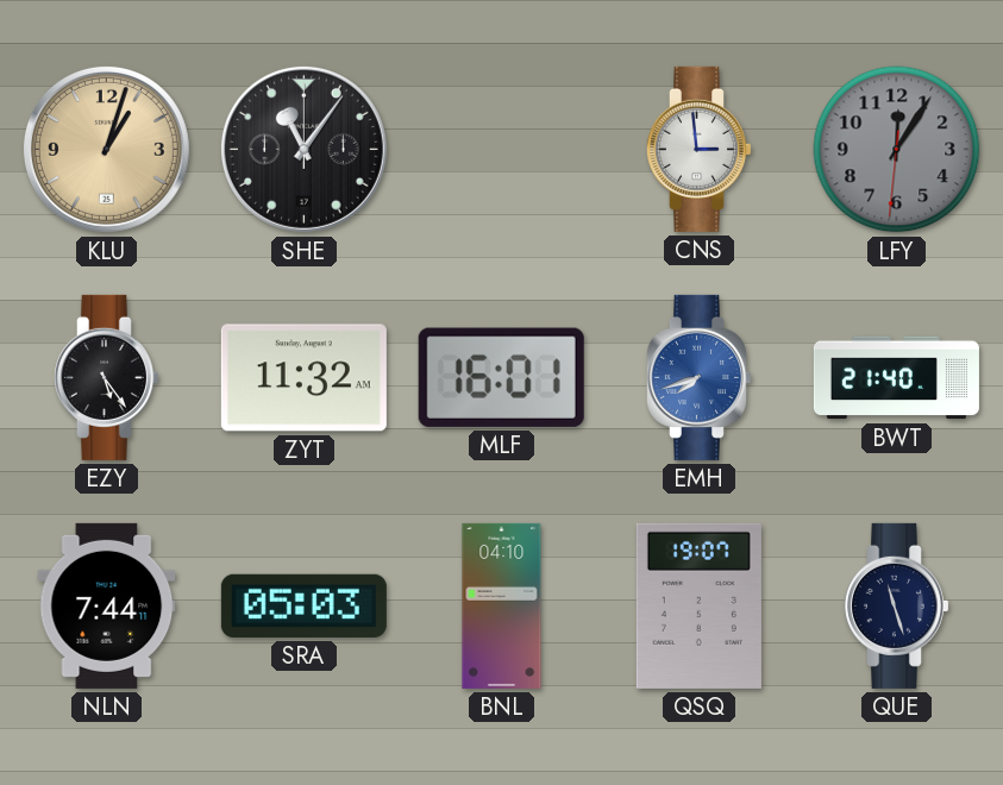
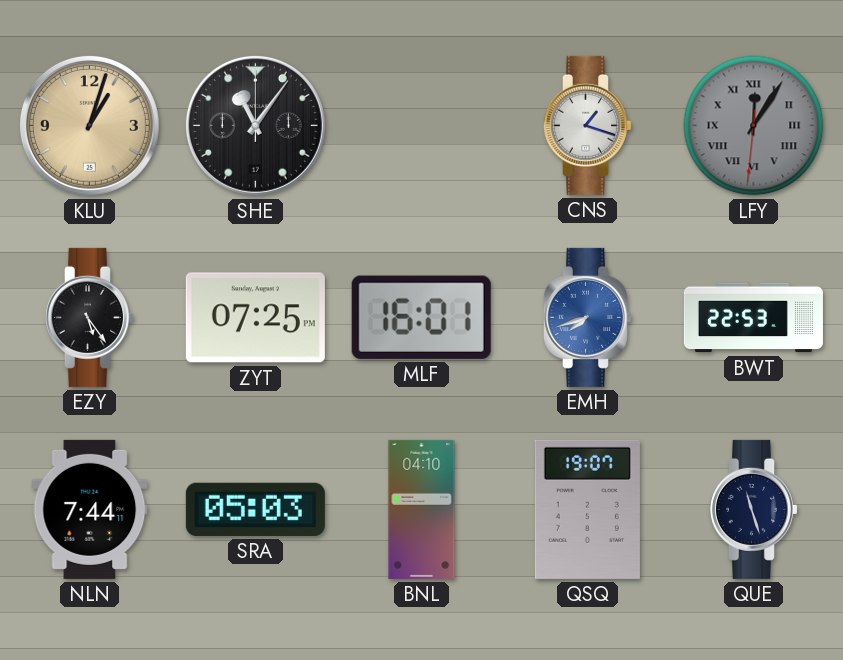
CNS: 2:59 -> 1:18 (587, 125)
LFY numerals: Arabic -> Roman (754, 126)
ZYT: 11:32 -> 07:25 (255, 318)
BWT: 21:40 -> 22:53 (753, 318)
